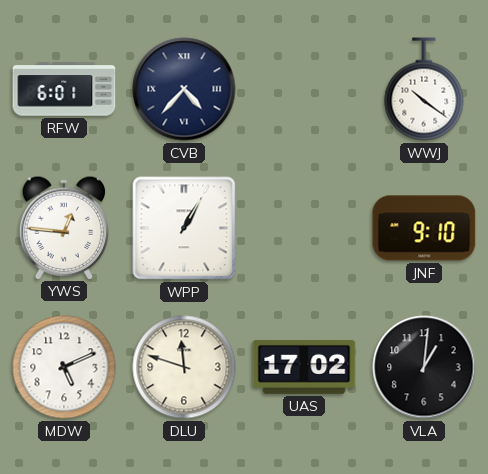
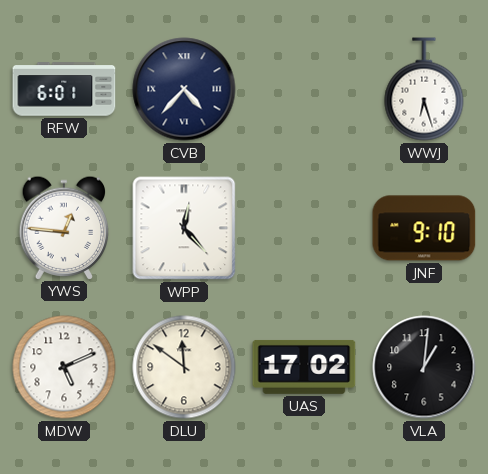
WWJ: 10:21 -> 6:27 (424, 89)
WPP: 1:05 -> 12:23 (184, 228)
DLU: 11:48 -> 11:51 (184, 367)
